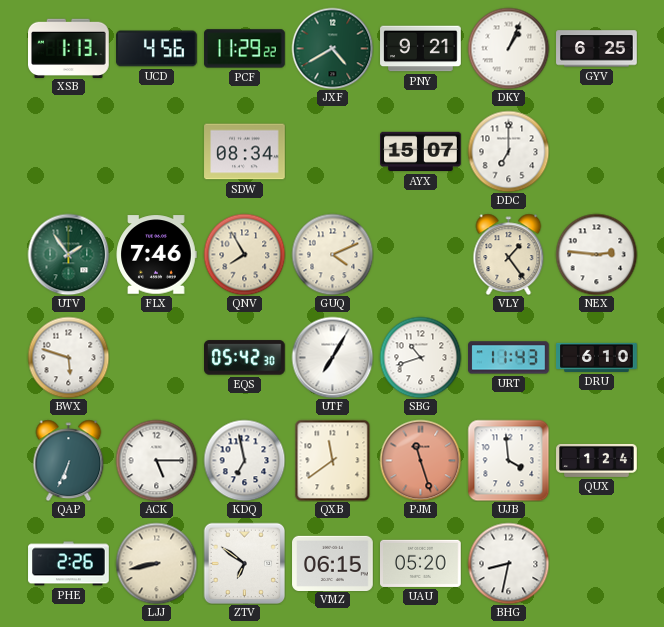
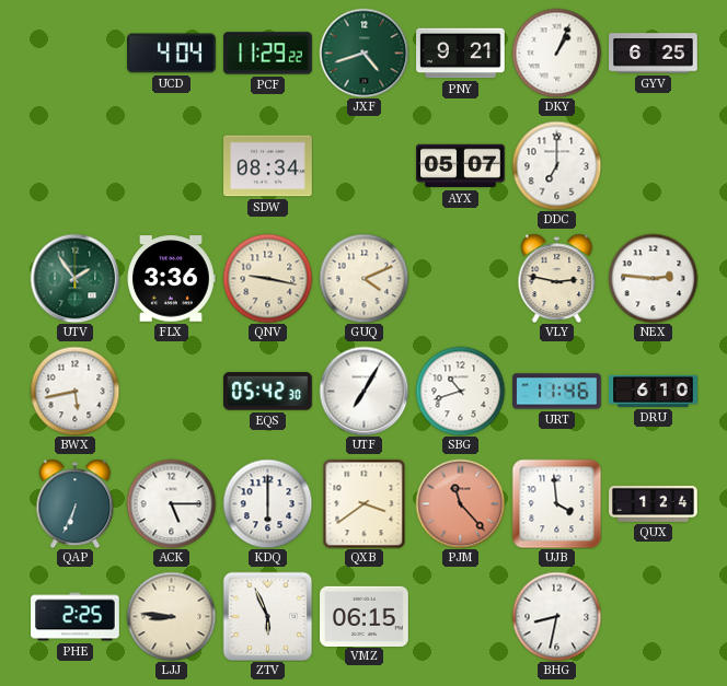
XSB: 1:13 -> none (69, 48)
UCD: 4:56 -> 4:04 (172, 54)
JXF: 4:40 -> 4:42 (363, 53)
AYX: 15:07 -> 05:07 (461, 166)
FLX: 7:46 -> 3:36 (171, 279)
QNV: 7:55 -> 9:17 (267, 278)
VLY: 1:24 -> 2:47 (557, 278)
BWX: 5:48 -> 5:43 (74, 391)
URT: 11:43 -> 11:46 (557, 392)
KDQ: 6:58 -> 6:00 (267, 503)
QXB: 11:39 -> 3:39 (365, 503)
PJM: 11:27 -> 11:23 (460, 503)
PHE: 2:26 -> 2:25 (76, 617)
LJJ: 8:43 -> 8:46 (171, 616)
ZTV: 6:51 -> 5:56 (267, 616)
UAU: 05:20 -> none (421, 563)
